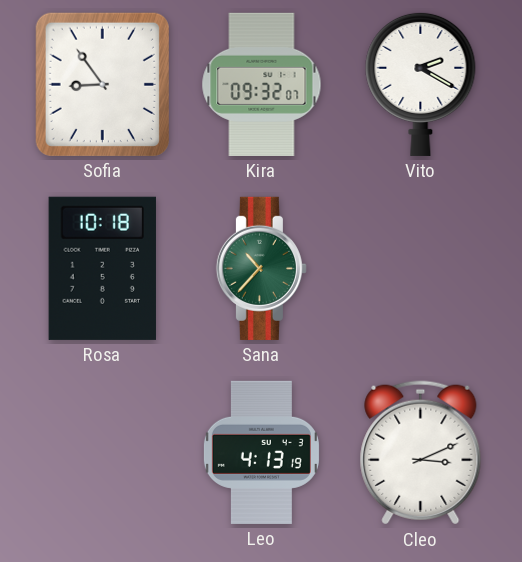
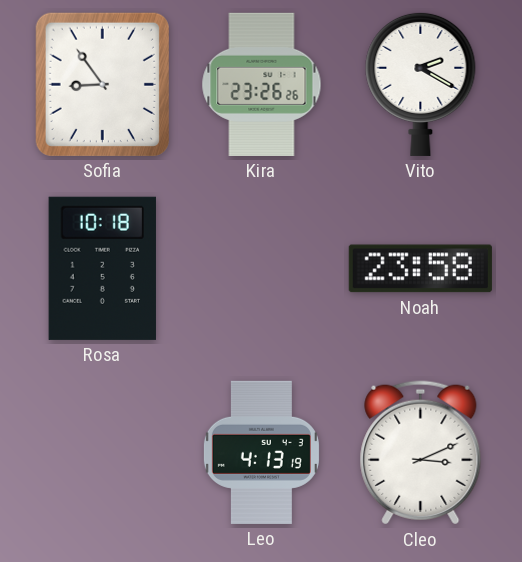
Kira: 09:32 -> 23:26 (262, 84)
Sana: 10:37 -> none (261, 268)
Noah: none -> 23:58 (420, 269)
